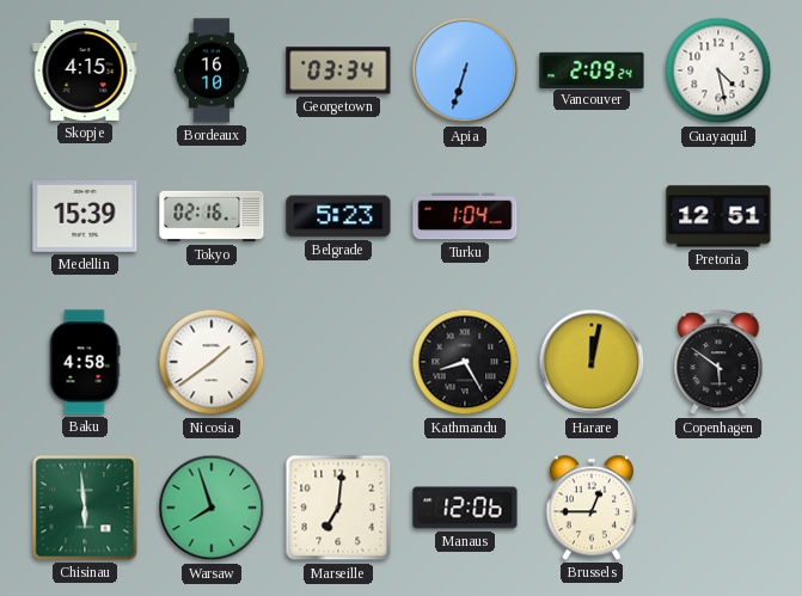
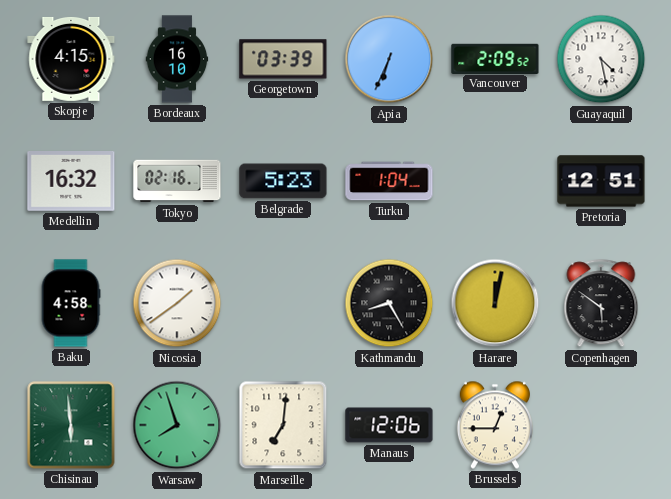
Georgetown: 03:34 -> 03:39 (283, 59)
Apia: 6:33 -> 6:34 (389, 59)
Vancouver: 2:09:24 -> 2:09:52 (495, 58)
Medellin: 15:39 -> 16:32 (71, 182)
